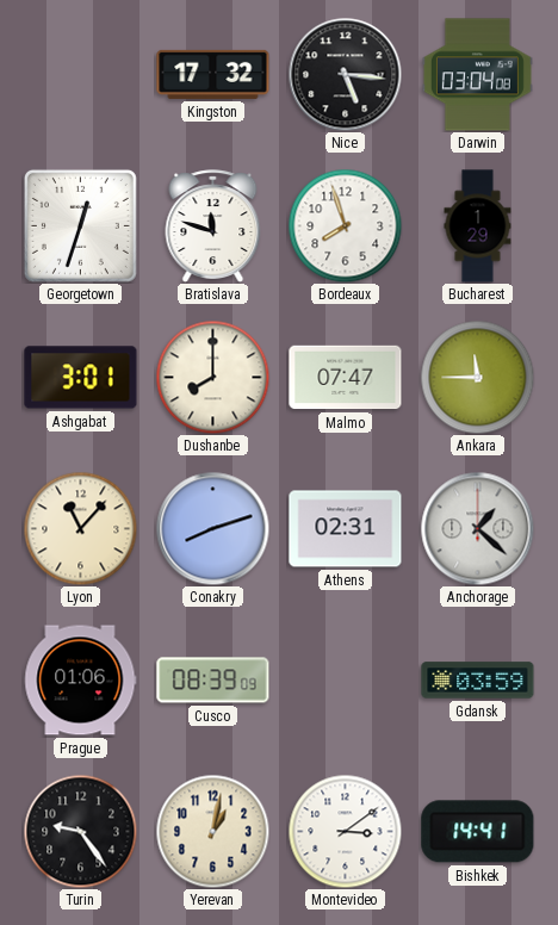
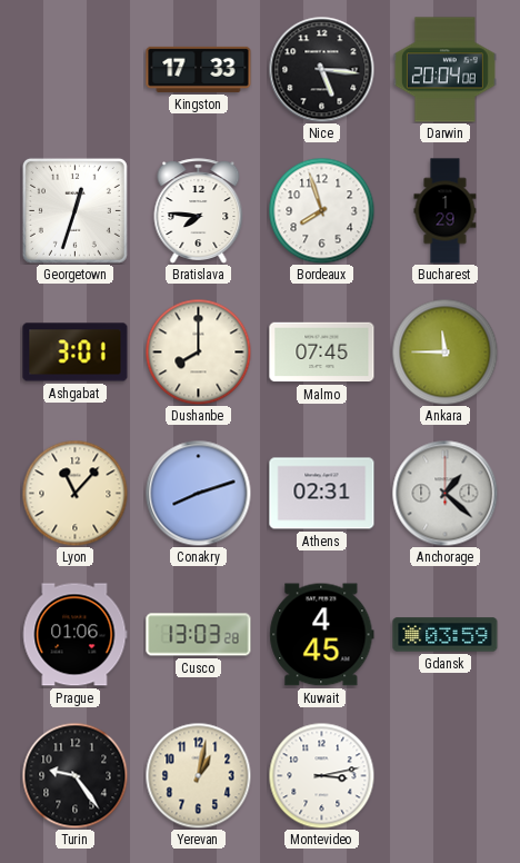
Kingston: 17:32 -> 17:33 (199, 69)
Darwin: 03:04 -> 20:04 (444, 70)
Bratislava: 11:48 -> 7:46 (199, 210)
Malmo: 07:47 -> 07:45 (322, 353)
Cusco: 08:39 -> 13:03 (199, 635)
Kuwait: none -> 4:45 (322, 635)
Montevideo: 3:09 -> 3:13 (321, 775)
Bishkek: 14:41 -> none (478, 832)
